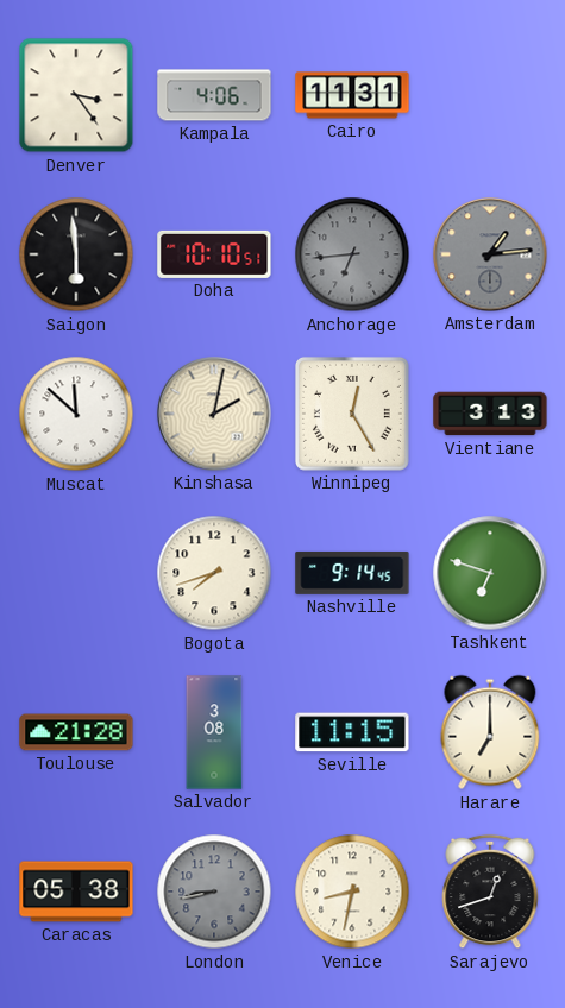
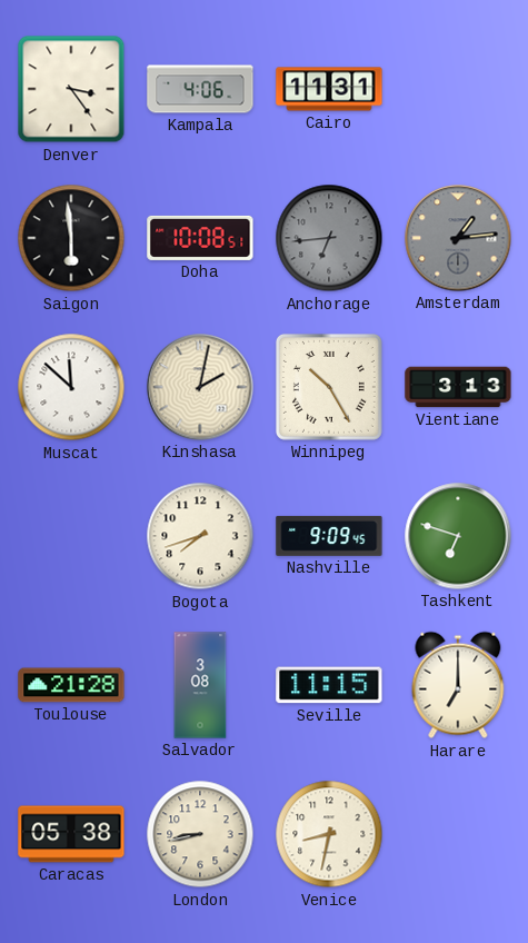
Doha: 10:10 -> 10:08 (200, 238)
Winnipeg: 12:25 -> 10:25 (329, 387)
Nashville: 9:14 -> 9:09 (329, 536)
London dial: grey -> cream (200, 834)
Sarajevo: 12:42 -> none (490, 892)
